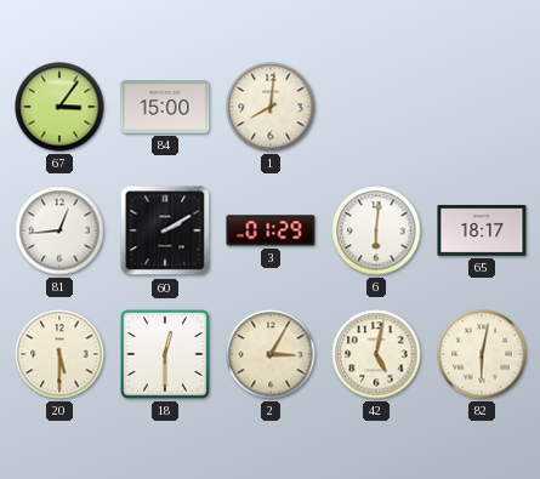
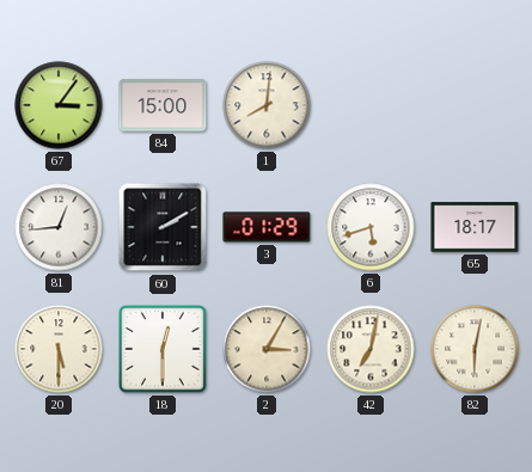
6: 6:01 -> 5:42 (371, 227)
42: 5:02 -> 7:02 (371, 349)
